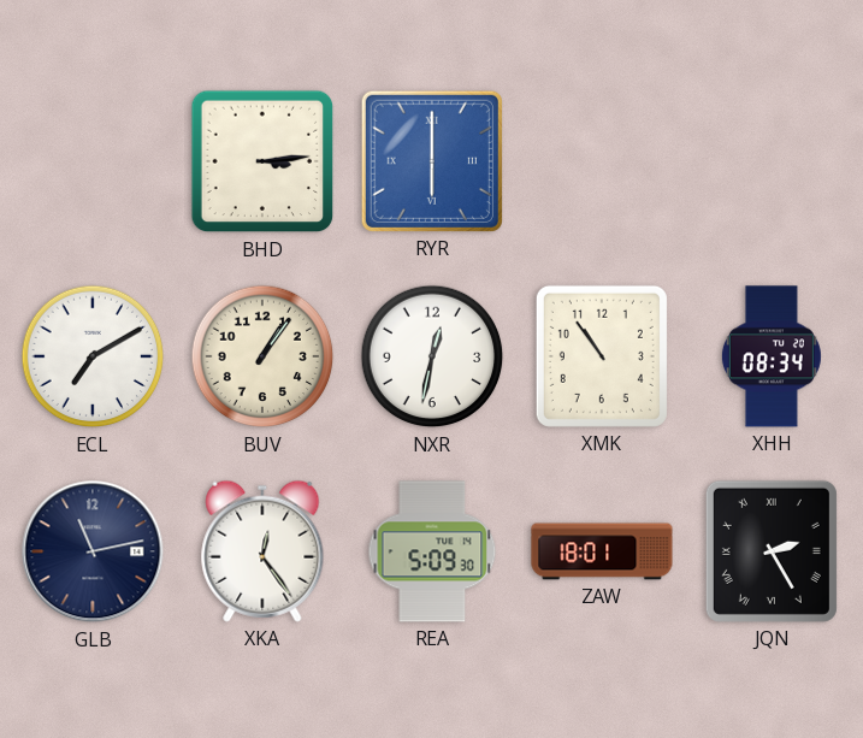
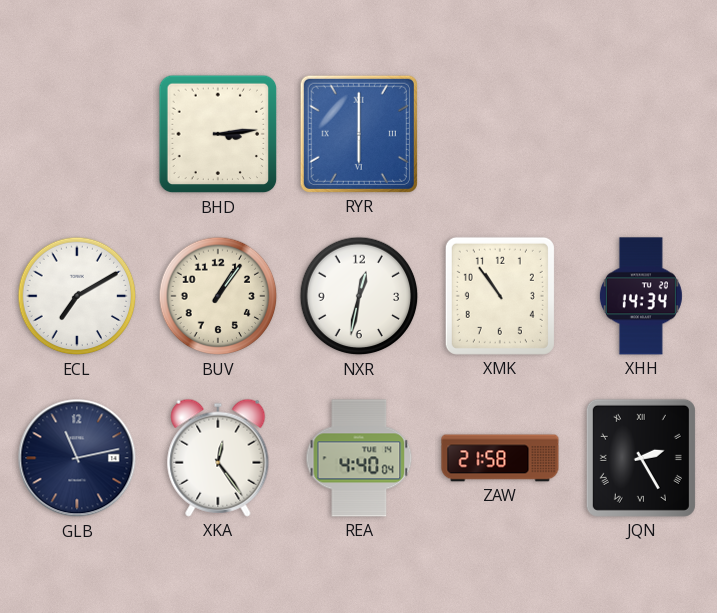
XHH: 08:34 -> 14:34 (641, 296)
REA: 5:09 -> 4:40 (359, 458)
ZAW: 18:01 -> 21:58 (500, 458)
